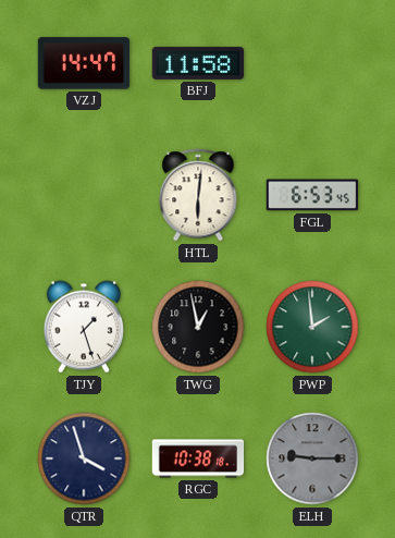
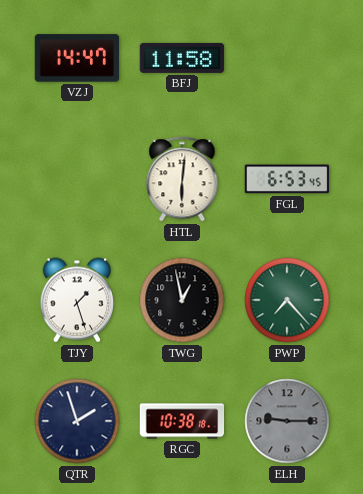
PWP: 1:59 -> 7:23 (287, 300)
QTR: 3:57 -> 1:57 (77, 421)
